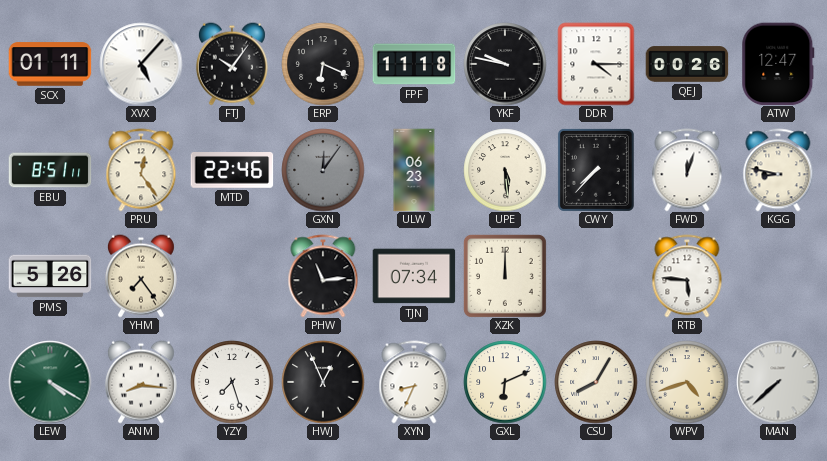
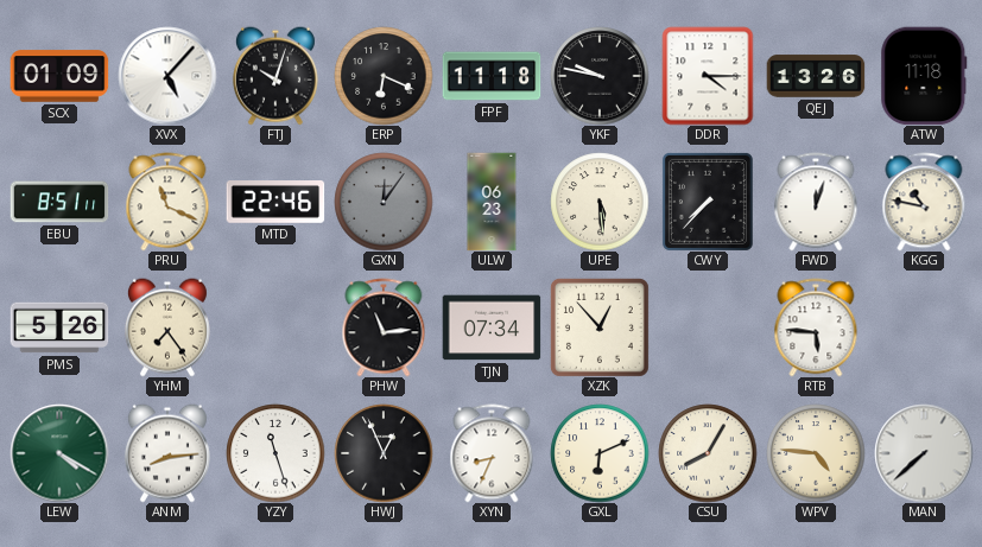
SCX: 01:11 -> 01:09 (59, 76)
FTJ: 10:06 -> 10:03 (275, 76)
QEJ: 00:26 -> 13:26 (816, 76)
ATW: 12:47 -> 11:18 (924, 76)
PRU: 12:24 -> 11:19 (167, 202)
KGG: 8:47 -> 10:47 (924, 202)
XZK: 12:00 -> 12:53 (600, 327)
ANM: 8:16 -> 8:14 (167, 453)
YZY: 7:27 -> 11:27 (275, 453)
WPV: 4:42 -> 4:46 (816, 453)
